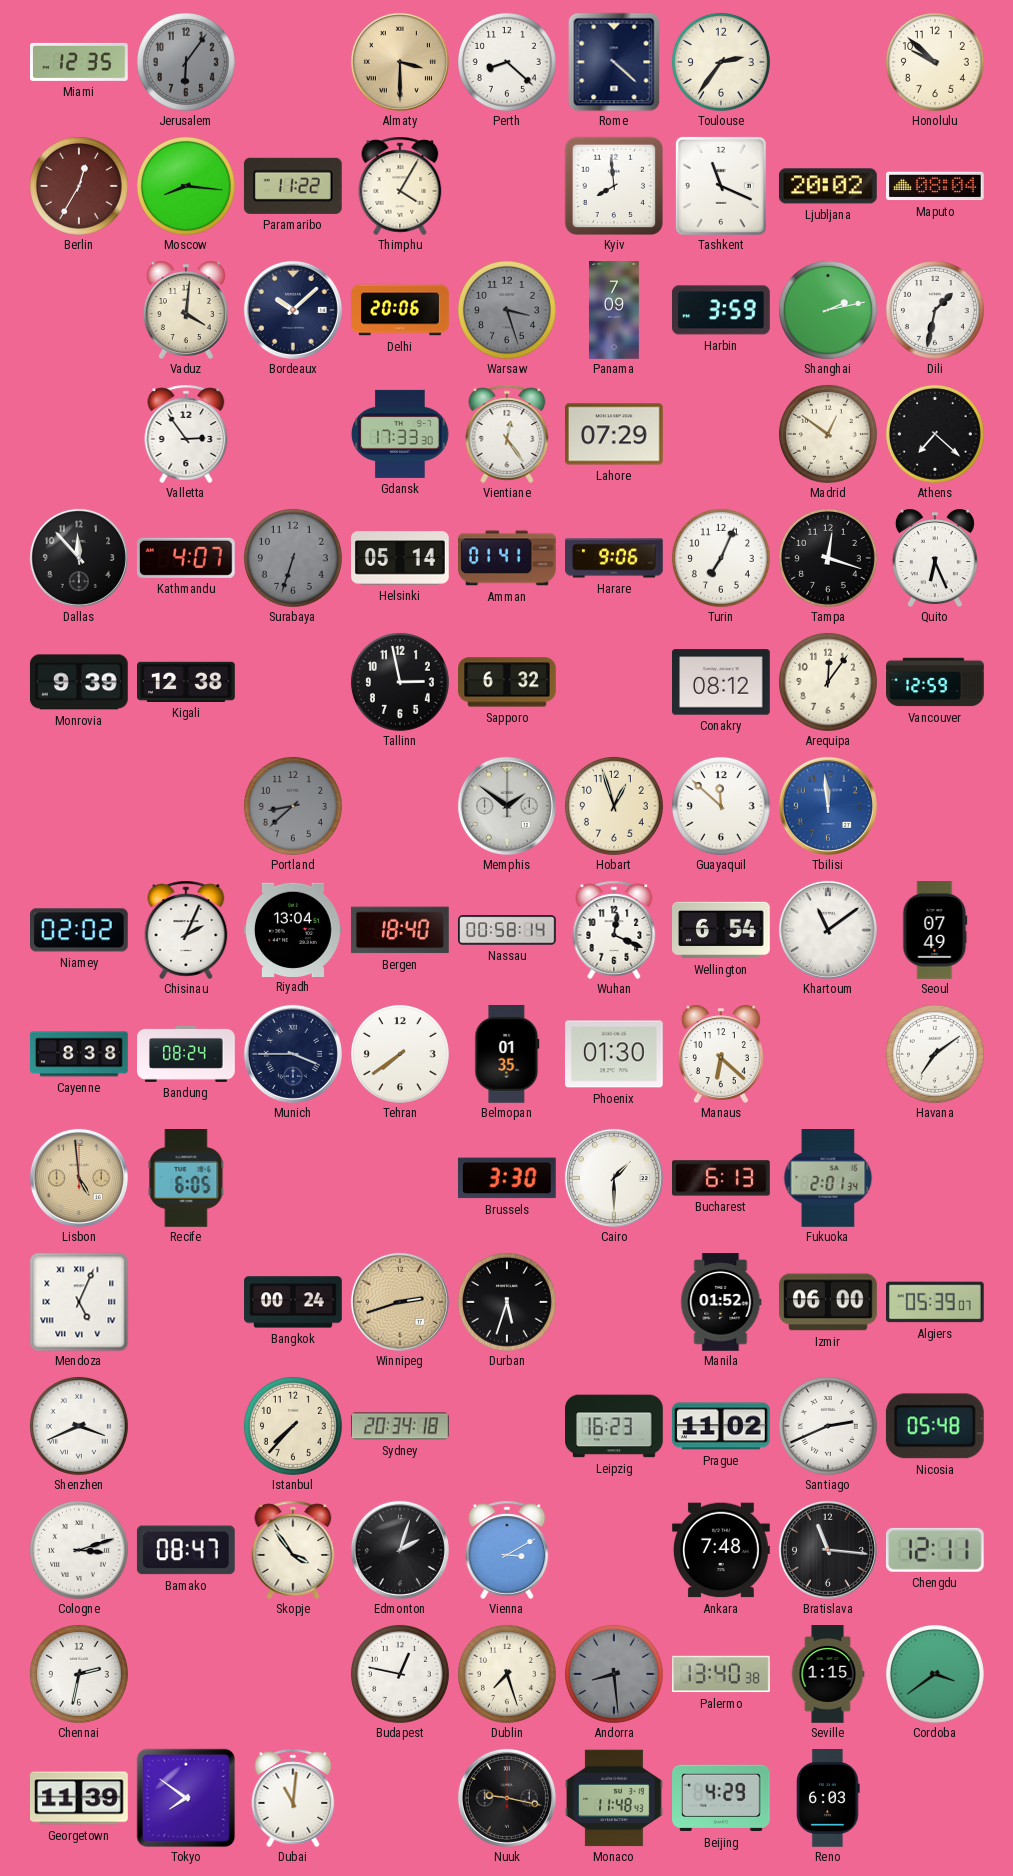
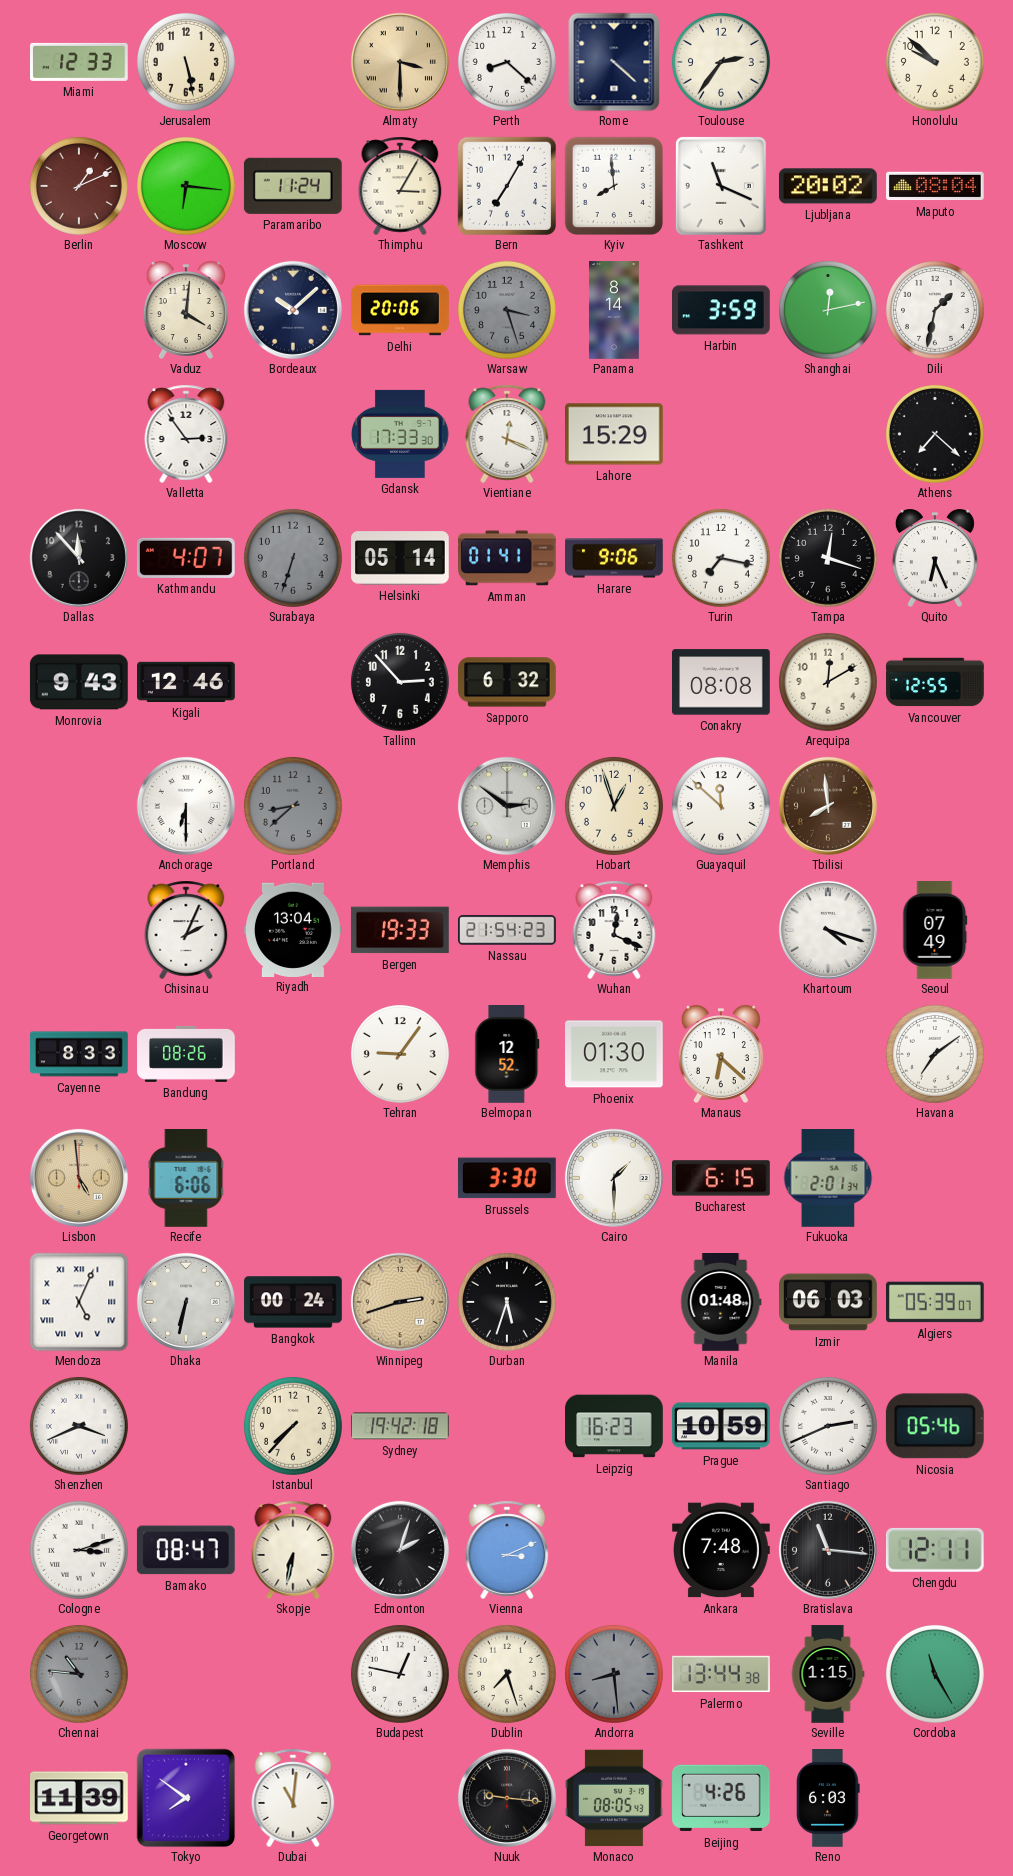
Miami: 12:35 -> 12:33 (79, 62)
Jerusalem: 6:06 -> 5:28 (186, 62)
Jerusalem dial: grey -> cream (186, 62)
Berlin: 12:35 -> 1:11 (79, 186)
Moscow: 8:16 -> 6:16 (186, 186)
Paramaribo: 11:22 -> 11:24 (293, 186)
Thimphu: 4:05 -> 3:05 (400, 186)
Bern: none -> 7:05 (506, 185)
Panama: 7:09 -> 8:14 (614, 310)
Shanghai: 2:13 -> 12:13 (828, 310)
Vientiane: 12:24 -> 12:19 (507, 434)
Lahore: 07:29 -> 15:29 (615, 434)
Madrid: 12:51 -> none (828, 434)
Turin: 7:04 -> 7:17 (721, 558)
Monrovia: 9:39 -> 9:43 (79, 682)
Kigali: 12:38 -> 12:46 (187, 682)
Tallinn: 2:58 -> 2:53 (400, 682)
Conakry: 08:12 -> 08:08 (722, 682)
Arequipa: 12:06 -> 12:10 (828, 682)
Vancouver: 12:59 -> 12:55 (935, 682)
Anchorage: none -> 6:30 (186, 806)
Memphis: 1:51 -> 2:51 (507, 806)
Tbilisi: 11:59 -> 7:59 (828, 806)
Tbilisi dial: blue -> brown (828, 806)
Niamey: 02:02 -> none (80, 930)
Bergen: 18:40 -> 19:33 (400, 930)
Nassau: 00:58 -> 21:54 (507, 930)
Wellington: 6:54 -> none (721, 930)
Khartoum: 11:09 -> 4:18 (828, 930)
Cayenne: 8:38 -> 8:33 (79, 1054)
Bandung: 08:24 -> 08:26 (186, 1054)
Munich: 3:45 -> none (293, 1054)
Tehran: 7:39 -> 9:06 (400, 1054)
Belmopan: 01:35 -> 12:52 (507, 1055)
Recife: 6:05 -> 6:06 (186, 1179)
Bucharest: 6:13 -> 6:15 (722, 1178)
Dhaka: none -> 6:32 (186, 1302)
Manila: 01:52 -> 01:48 (721, 1303)
Izmir: 06:00 -> 06:03 (829, 1302)
Sydney: 20:34 -> 19:42 (401, 1426)
Prague: 11:02 -> 10:59 (722, 1426)
Nicosia: 05:48 -> 05:46 (935, 1426)
Skopje: 3:54 -> 6:32 (293, 1550)
Vienna: 3:10 -> 3:11 (507, 1550)
Chennai: 2:32 -> 10:46 (79, 1674)
Chennai dial: white -> grey (79, 1674)
Palermo: 13:40 -> 13:44 (722, 1674)
Cordoba: 3:39 -> 11:25 (935, 1674)
Nuuk: 9:17 -> 9:16 (507, 1798)
Monaco: 11:48 -> 08:05 (615, 1798)
Beijing: 4:29 -> 4:26 (721, 1798)
